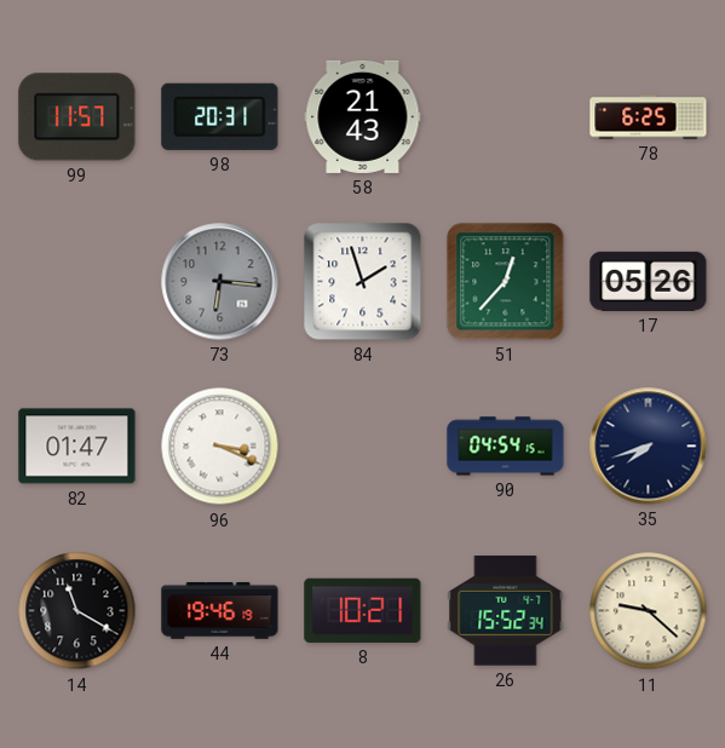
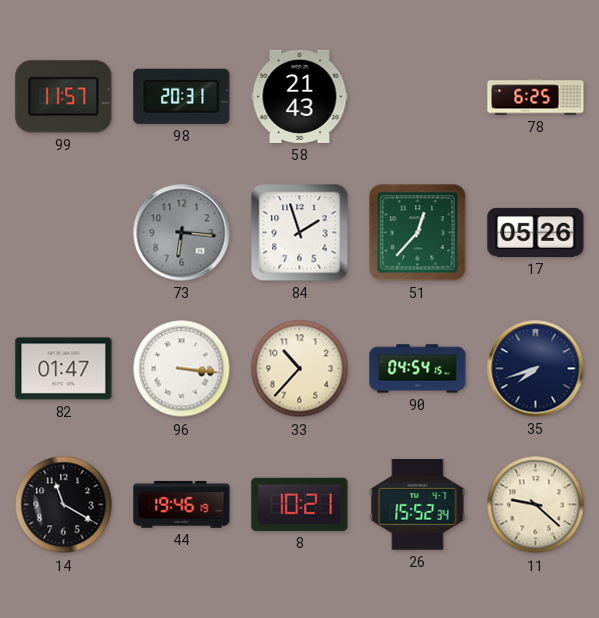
96: 3:19 -> 3:16 (182, 369)
33: none -> 10:37 (300, 369)
